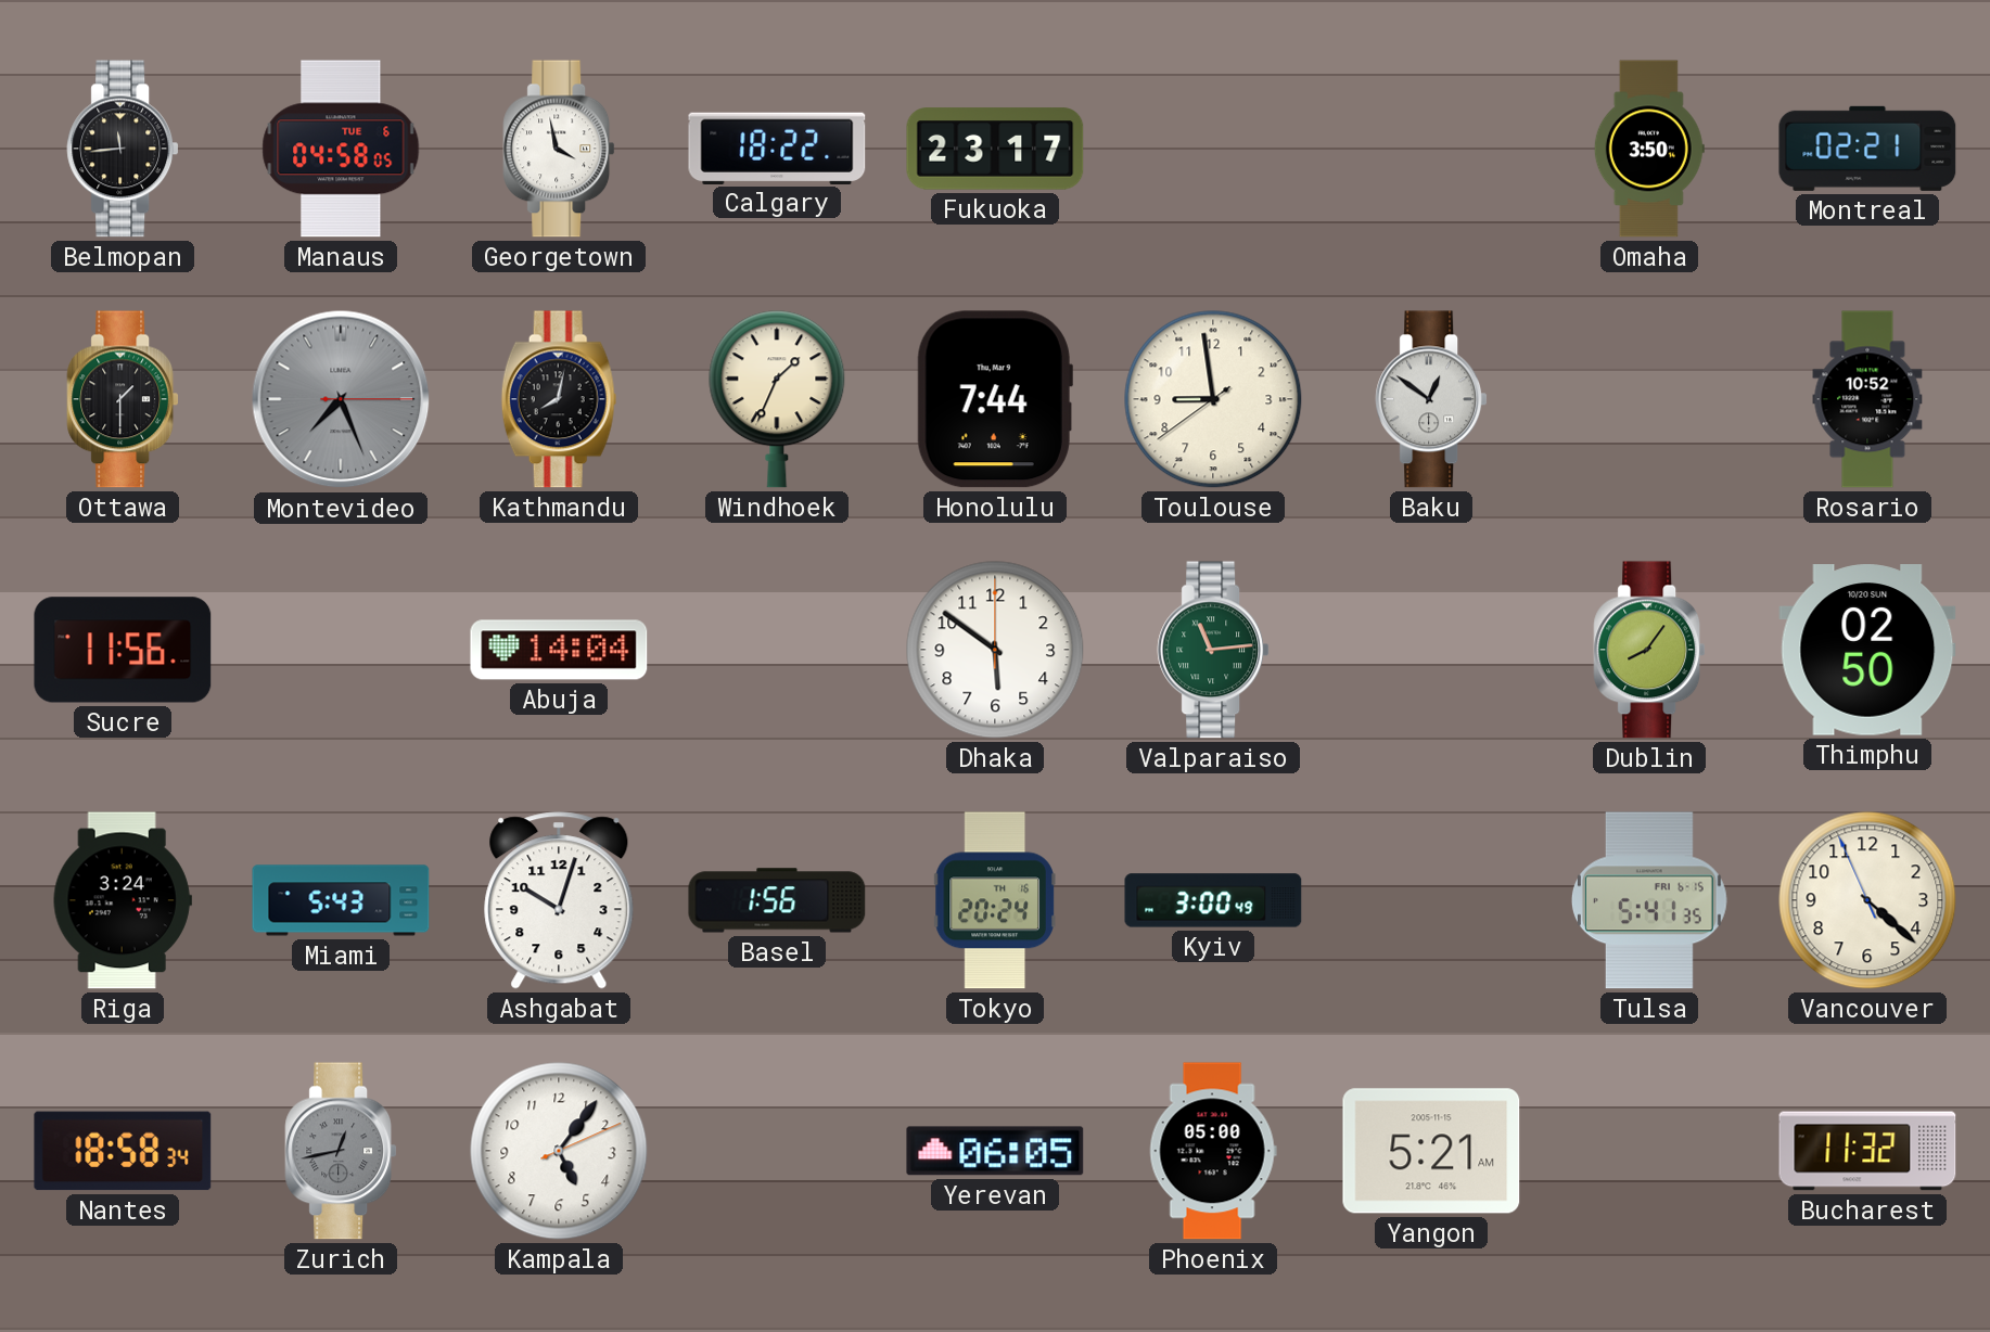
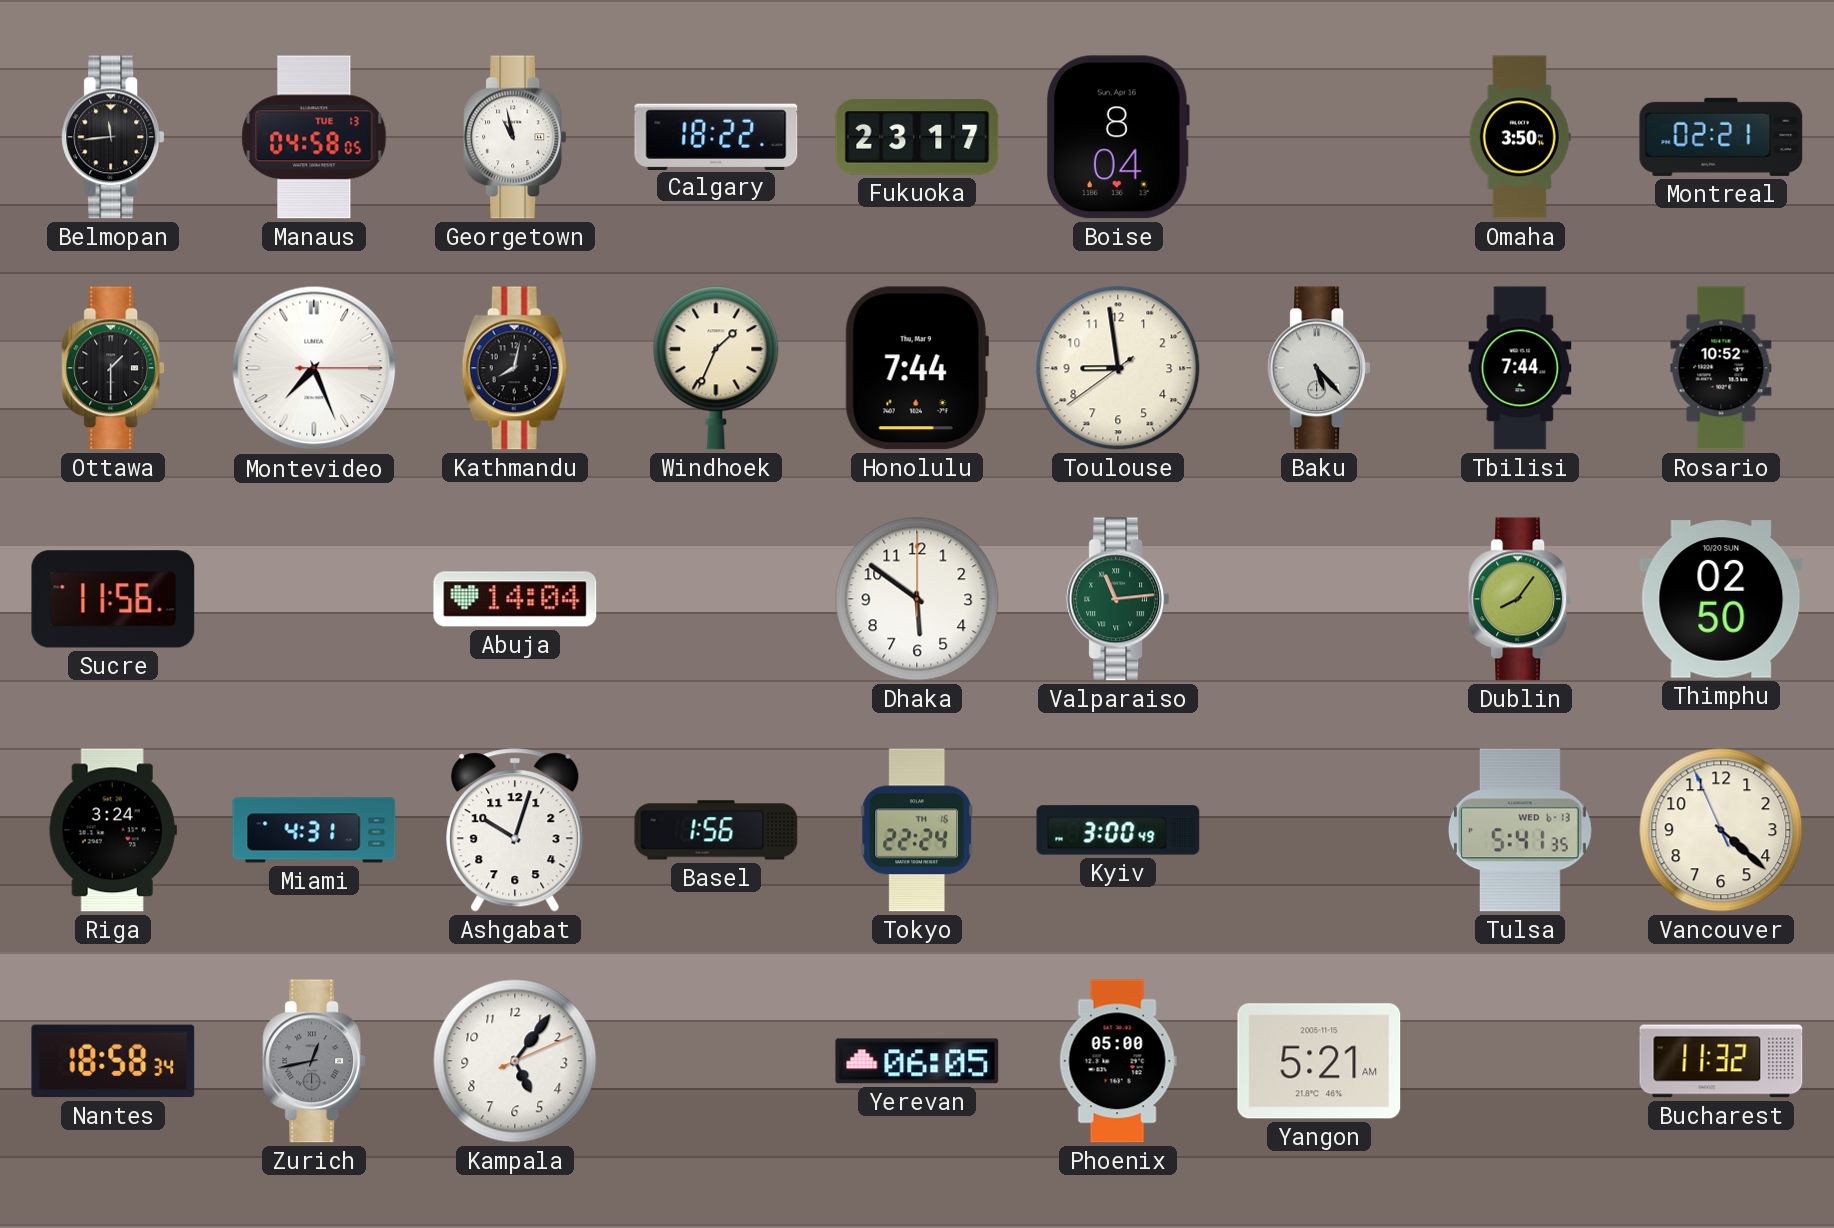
Manaus date: TUE 6 -> TUE 13 (314, 137)
Georgetown: 3:58 -> 10:58 (515, 137)
Boise: none -> 8:04 (1118, 137)
Montevideo dial: grey -> white (314, 368)
Baku: 12:51 -> 5:23 (1319, 368)
Tbilisi: none -> 7:44 (1520, 368)
Miami: 5:43 -> 4:31 (314, 830)
Tokyo: 20:24 -> 22:24 (917, 830)
Tulsa date: FRI 6-15 -> WED 6-13 (1520, 830)
